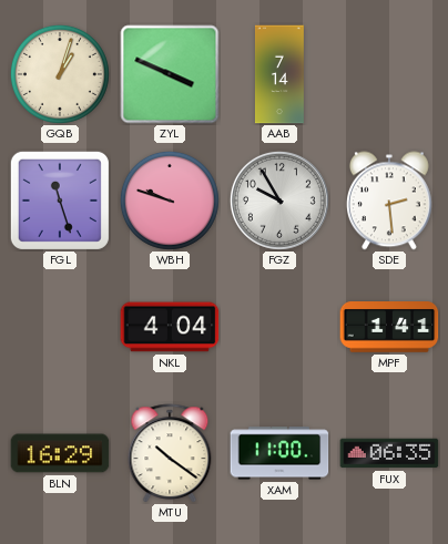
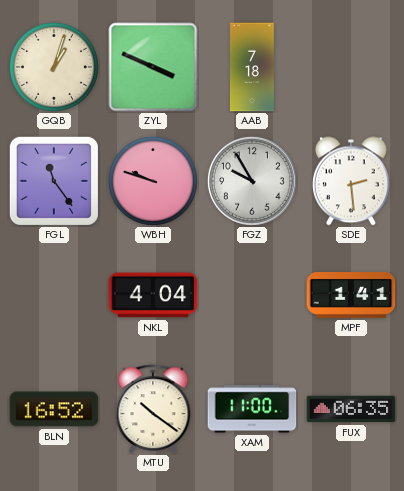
AAB: 7:14 -> 7:18 (252, 67)
FGL: 11:27 -> 11:24 (54, 181)
BLN: 16:29 -> 16:52 (54, 409)
